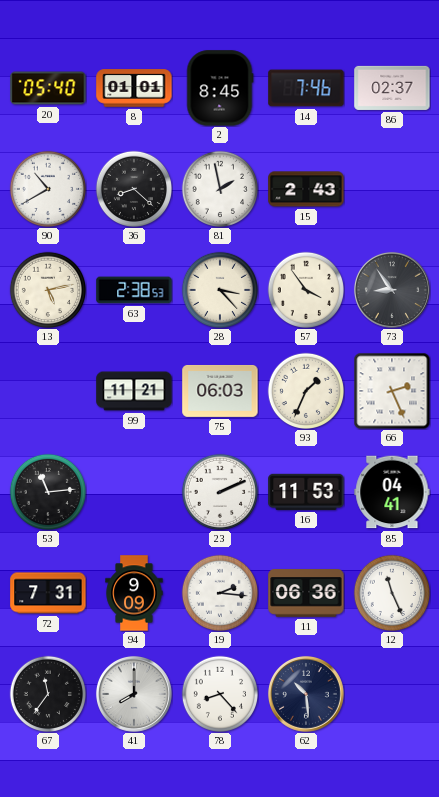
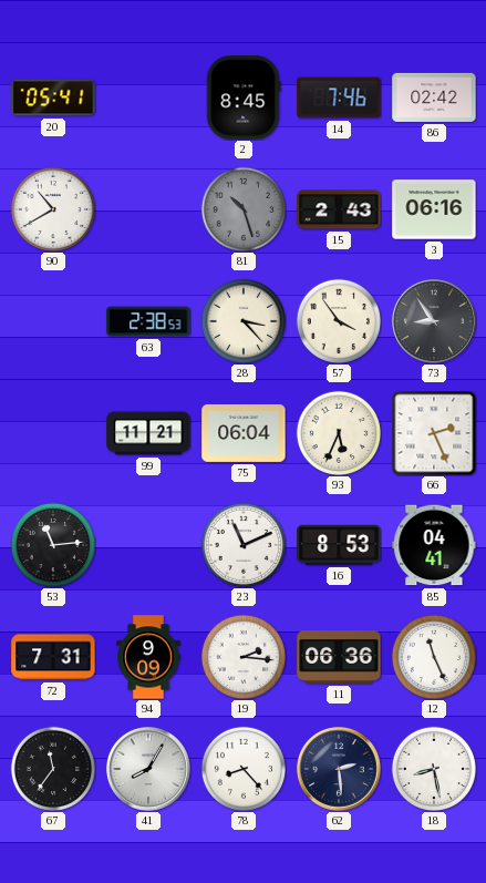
20: 05:40 -> 05:41 (53, 97)
8: 01:01 -> none (134, 88)
86: 02:37 -> 02:42 (434, 97)
36: 8:22 -> none (133, 188)
81: 1:58 -> 10:27 (242, 208)
81 dial: white -> grey (242, 208)
3: none -> 06:16 (434, 209)
13: 5:13 -> none (47, 289)
75: 06:03 -> 06:04 (244, 433)
93: 1:34 -> 5:34 (338, 432)
23: 2:11 -> 11:11 (242, 544)
16: 11:53 -> 8:53 (339, 545)
41: 8:00 -> 8:05 (148, 769)
62: 10:29 -> 2:29 (339, 769)
18: none -> 8:28 (433, 768)
